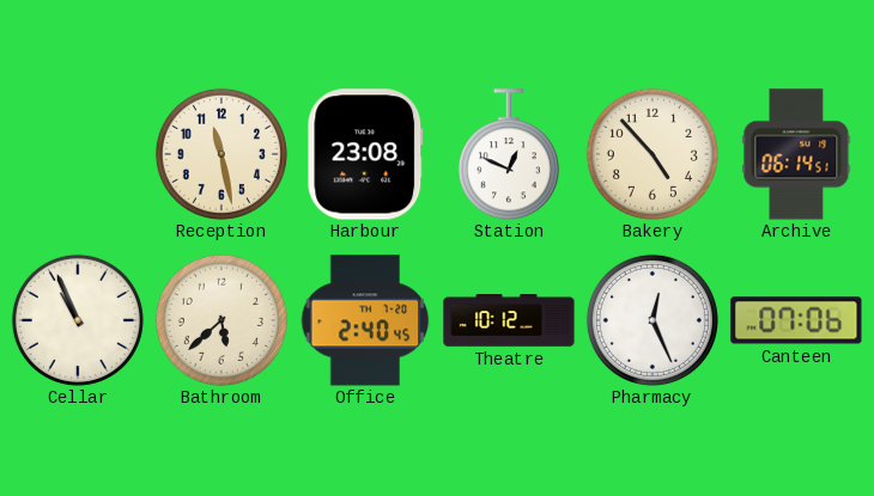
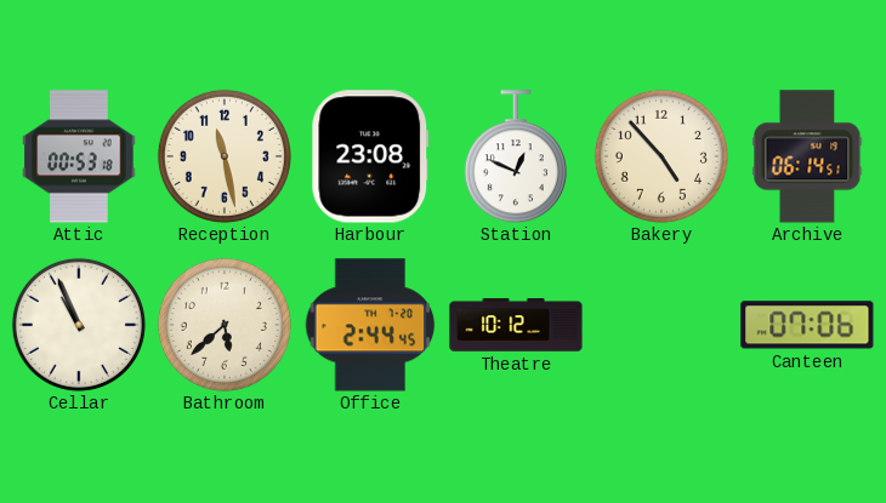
Attic: none -> 00:53 (79, 156)
Office: 2:40 -> 2:44 (370, 325)
Pharmacy: 12:26 -> none (653, 320)
